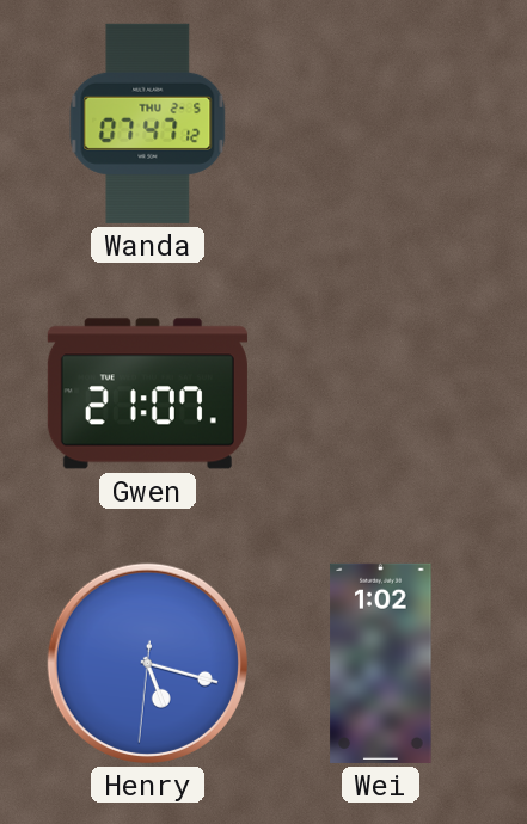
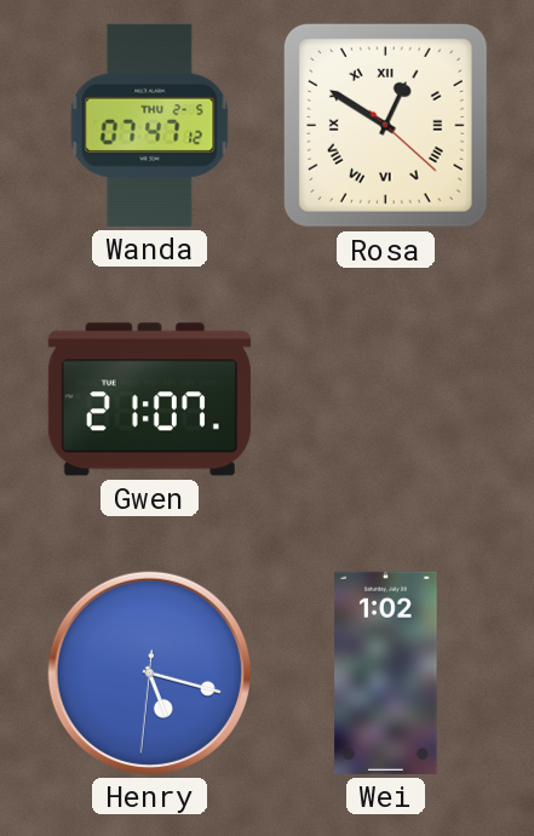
Rosa: none -> 12:50 (385, 125)
